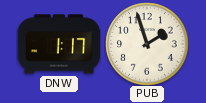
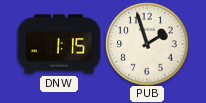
DNW: 1:17 -> 1:15 (59, 44)
